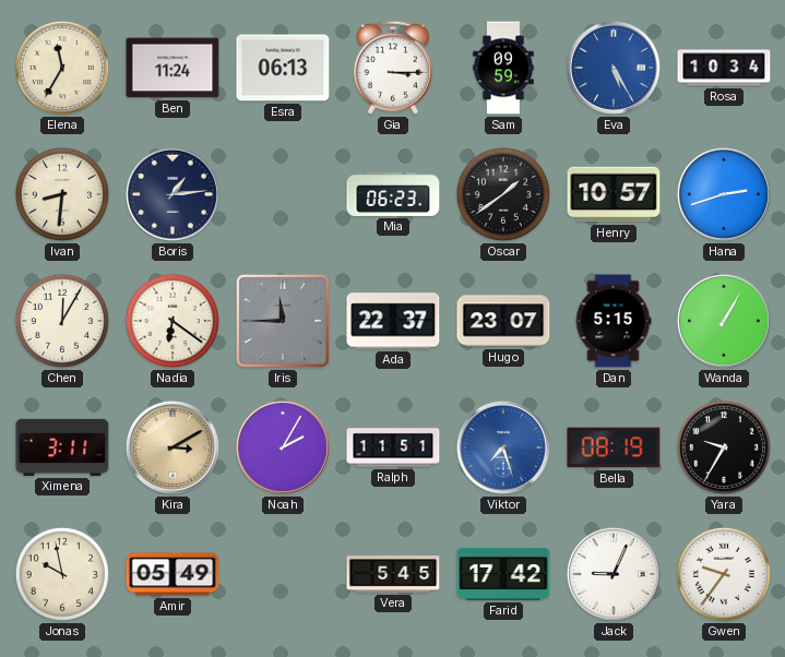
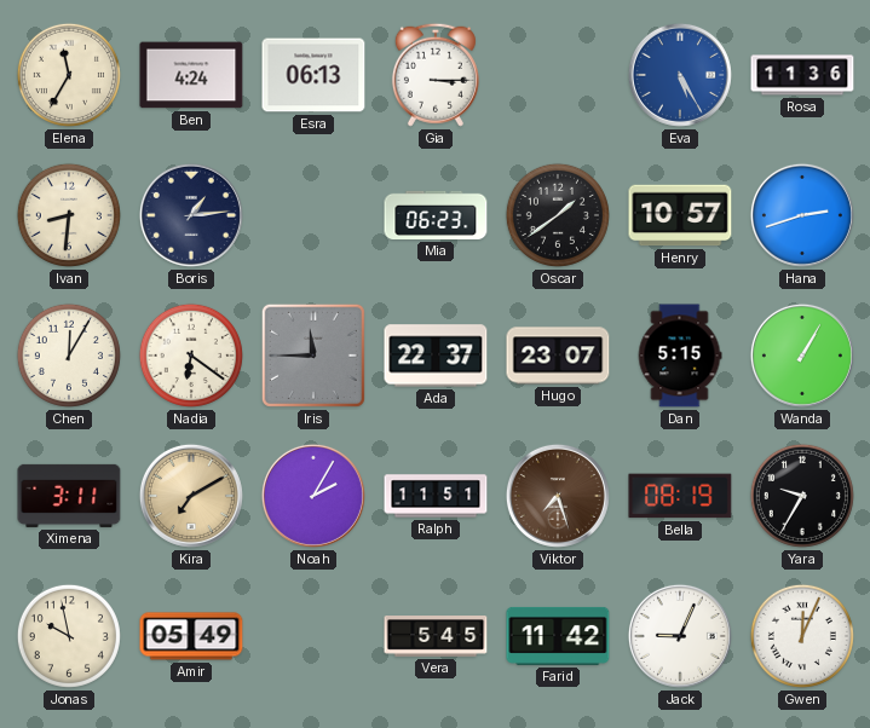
Ben: 11:24 -> 4:24 (191, 75)
Sam: 09:59 -> none (503, 68)
Rosa: 10:34 -> 11:36 (802, 75)
Kira: 3:10 -> 7:10 (191, 496)
Viktor dial: blue -> brown (558, 496)
Farid: 17:42 -> 11:42 (558, 636)
Gwen: 9:36 -> 12:04 (802, 636)
